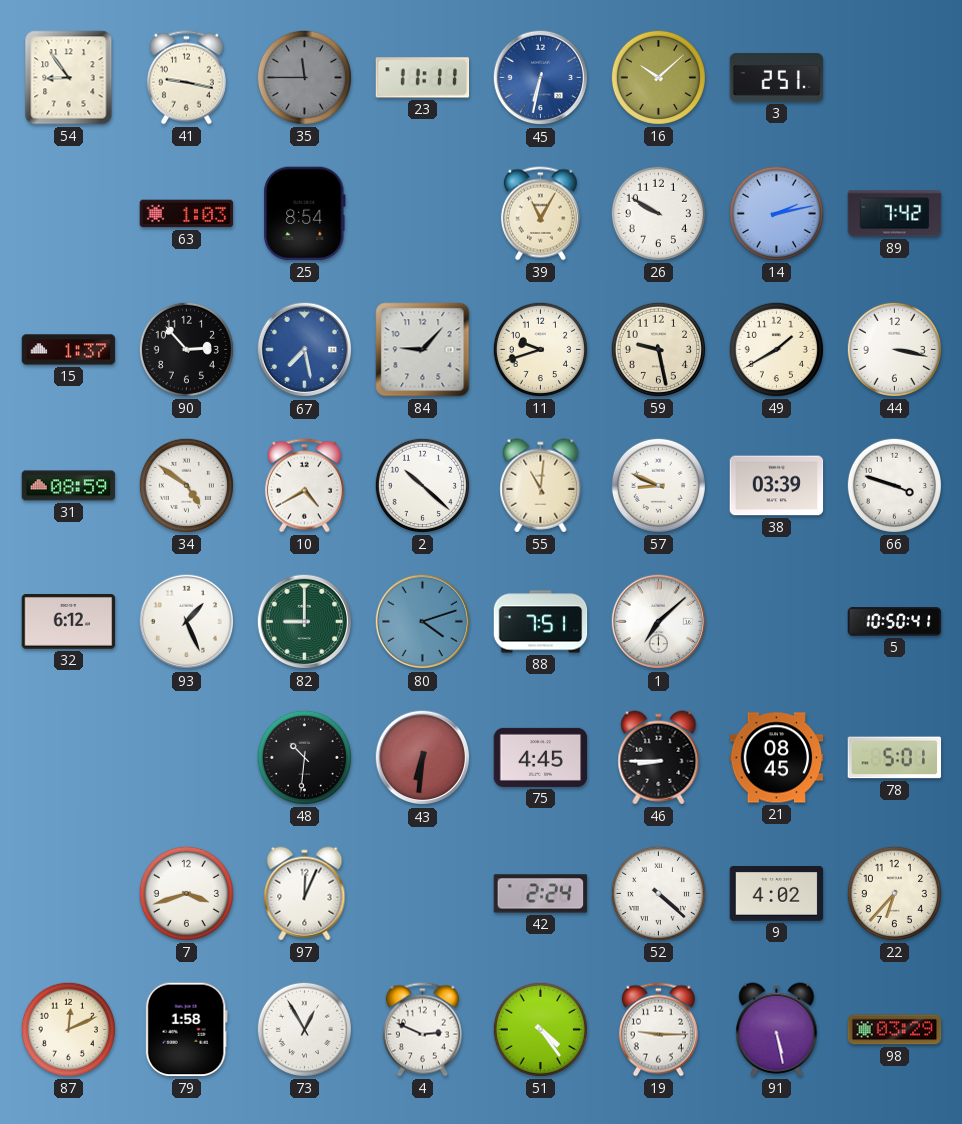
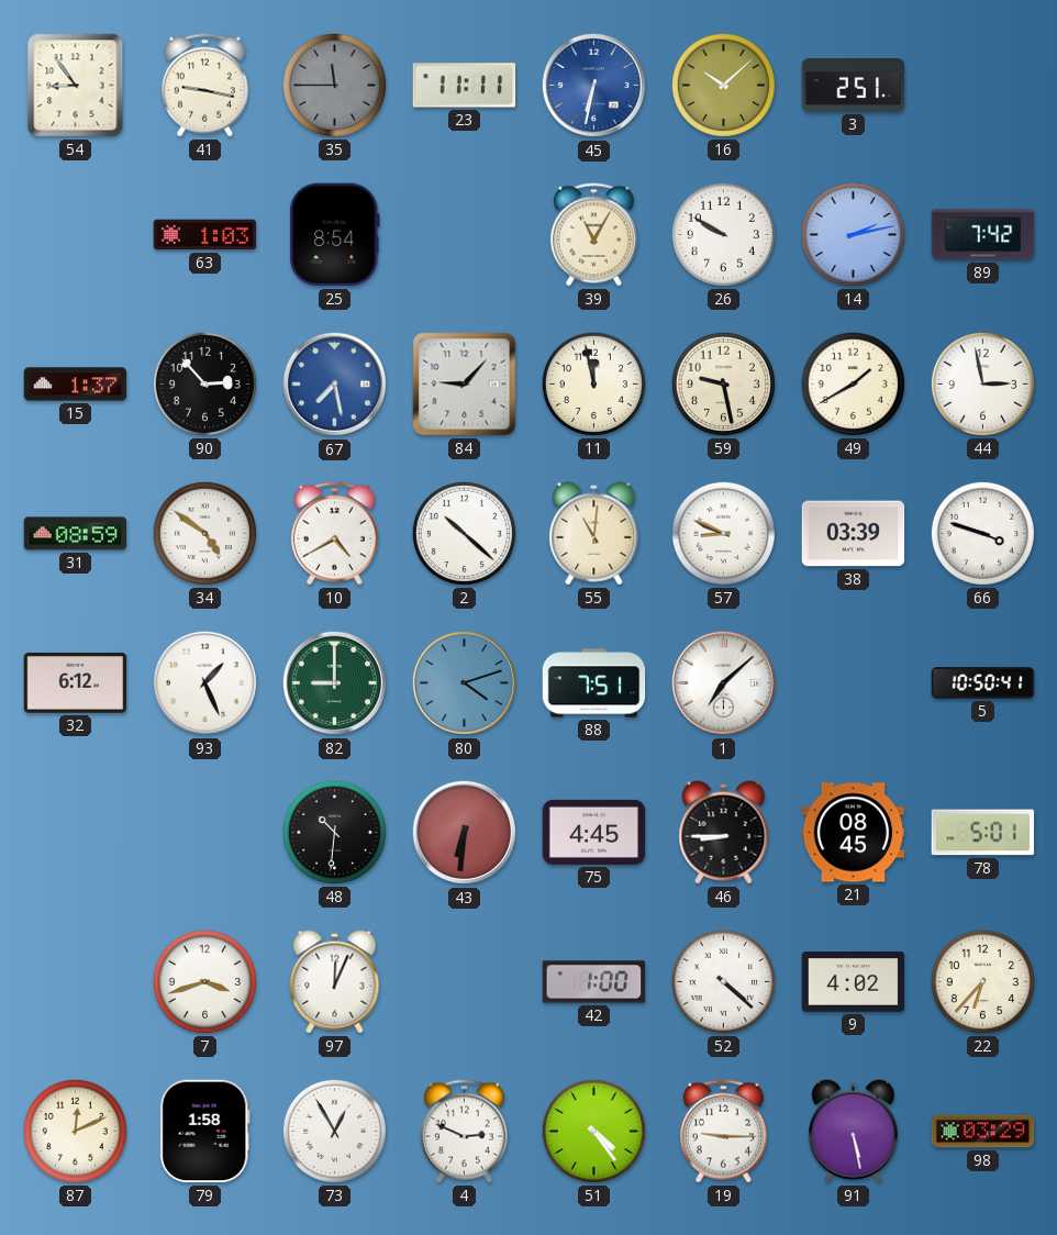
11: 9:42 -> 11:58 (593, 383)
44: 3:17 -> 2:58 (982, 383)
42: 2:24 -> 1:00 (594, 982)
